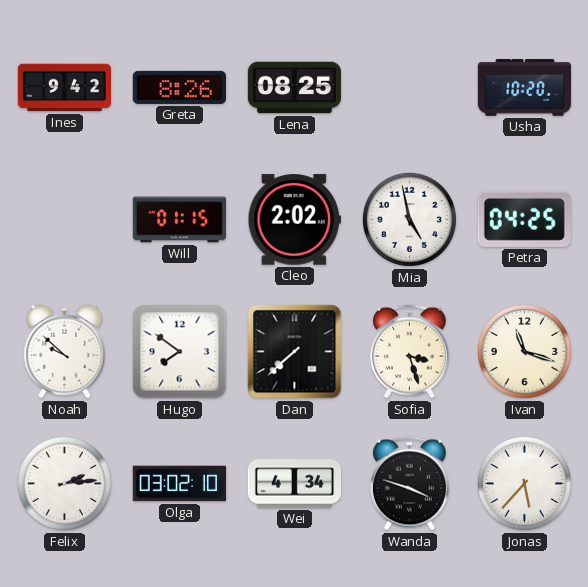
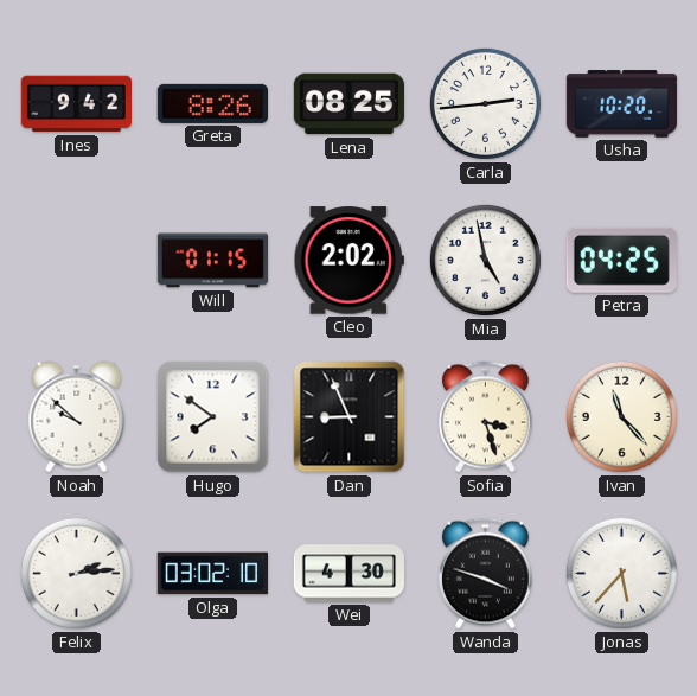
Carla: none -> 2:44 (485, 103)
Dan: 7:38 -> 8:56 (350, 417)
Ivan: 11:18 -> 11:23 (621, 416)
Wei: 4:34 -> 4:30 (348, 574)
